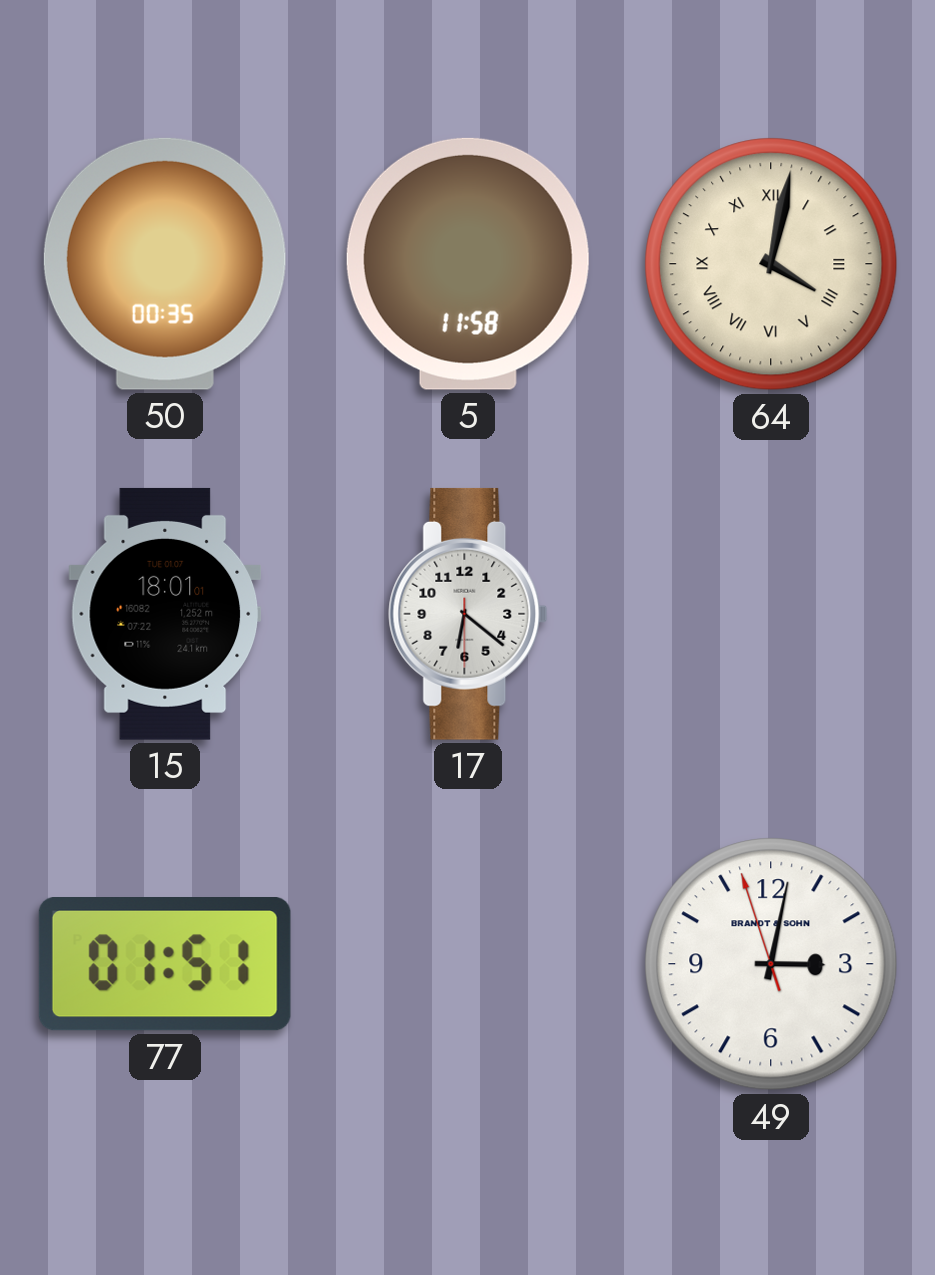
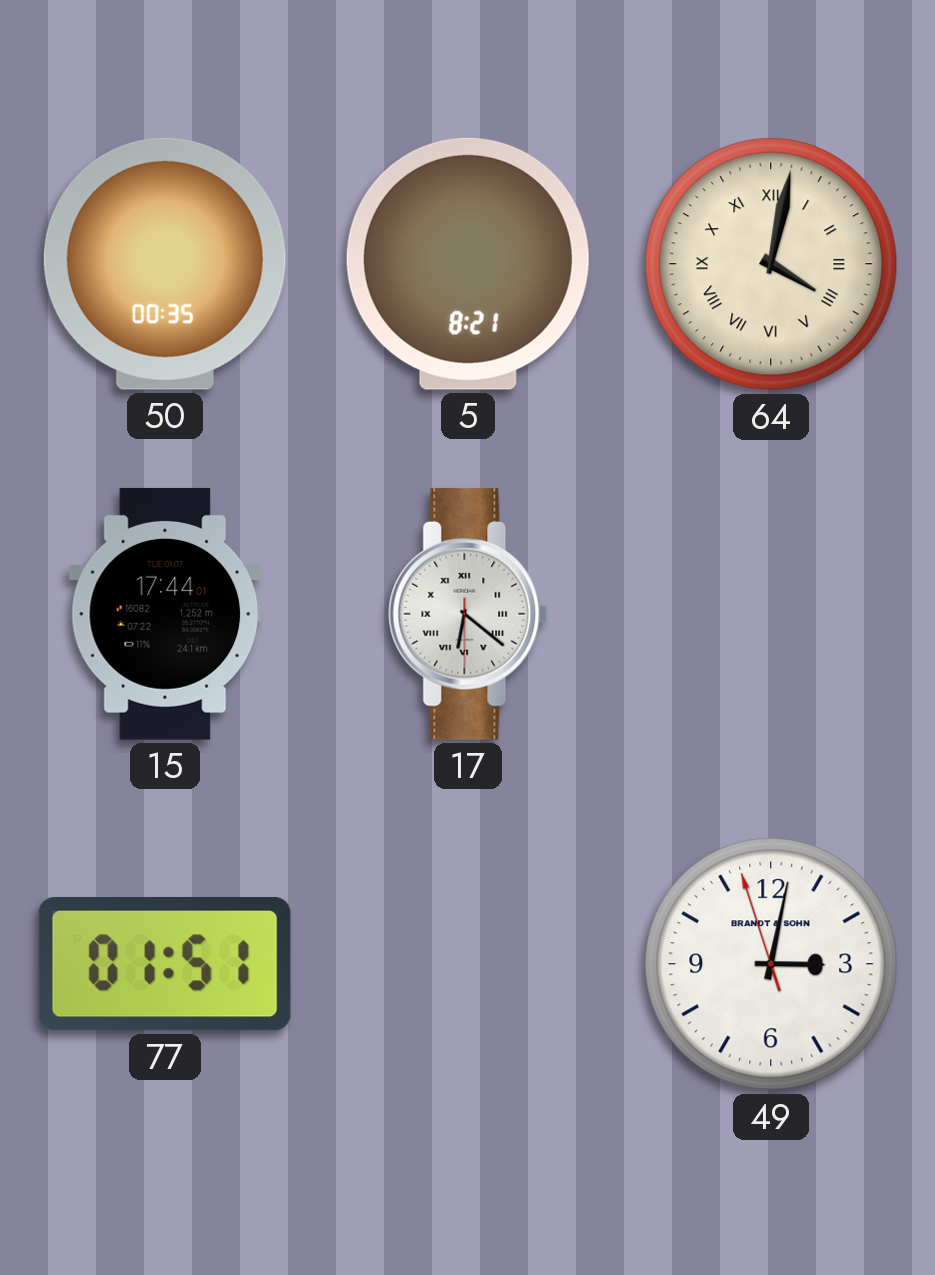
5: 11:58 -> 8:21 (468, 264)
15: 18:01 -> 17:44 (165, 614)
17 numerals: Arabic -> Roman (468, 614)
